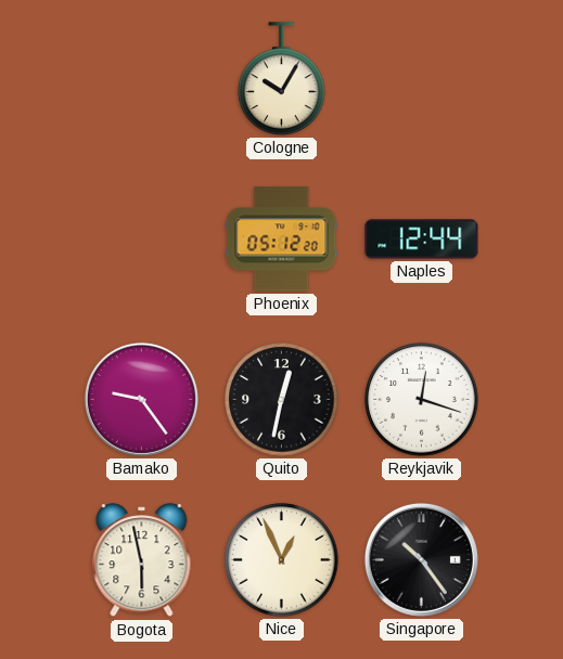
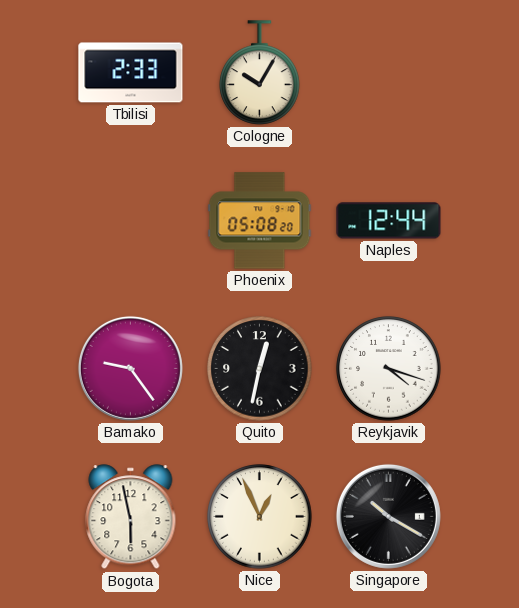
Tbilisi: none -> 2:33 (131, 73)
Phoenix: 05:12 -> 05:08 (260, 221)
Reykjavik: 12:18 -> 4:18 (389, 369)
Singapore: 10:24 -> 10:20 (388, 516)
